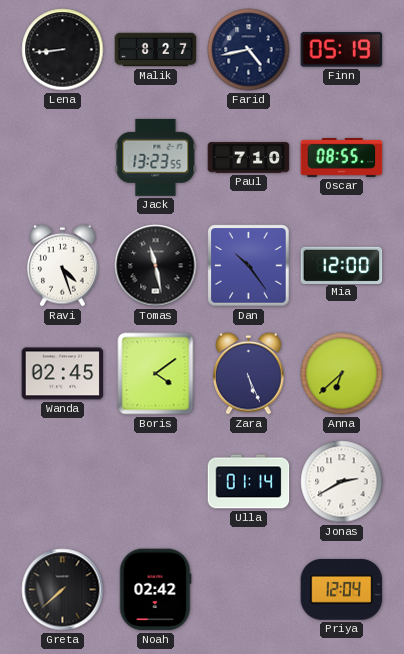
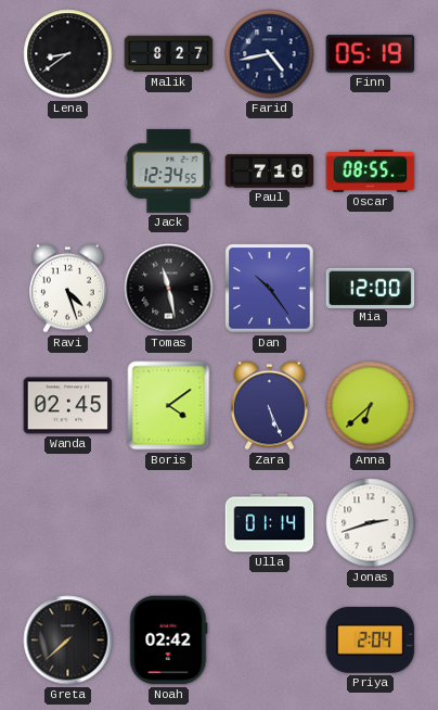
Lena: 8:44 -> 8:39 (68, 54)
Jack: 13:23 -> 12:34 (169, 170)
Jonas: 2:40 -> 2:42 (371, 523)
Priya: 12:04 -> 2:04 (371, 639)
